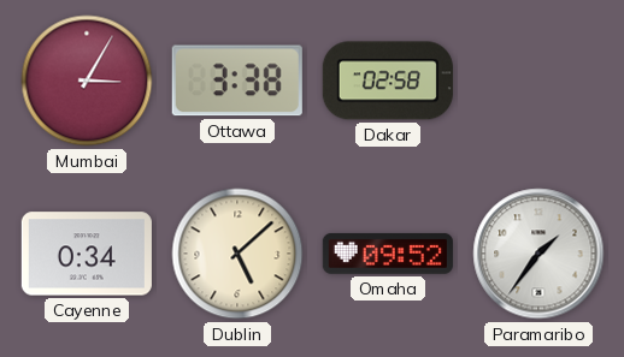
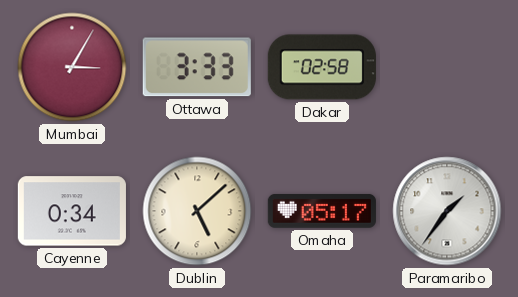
Ottawa: 3:38 -> 3:33 (197, 67)
Omaha: 09:52 -> 05:17 (322, 211)
